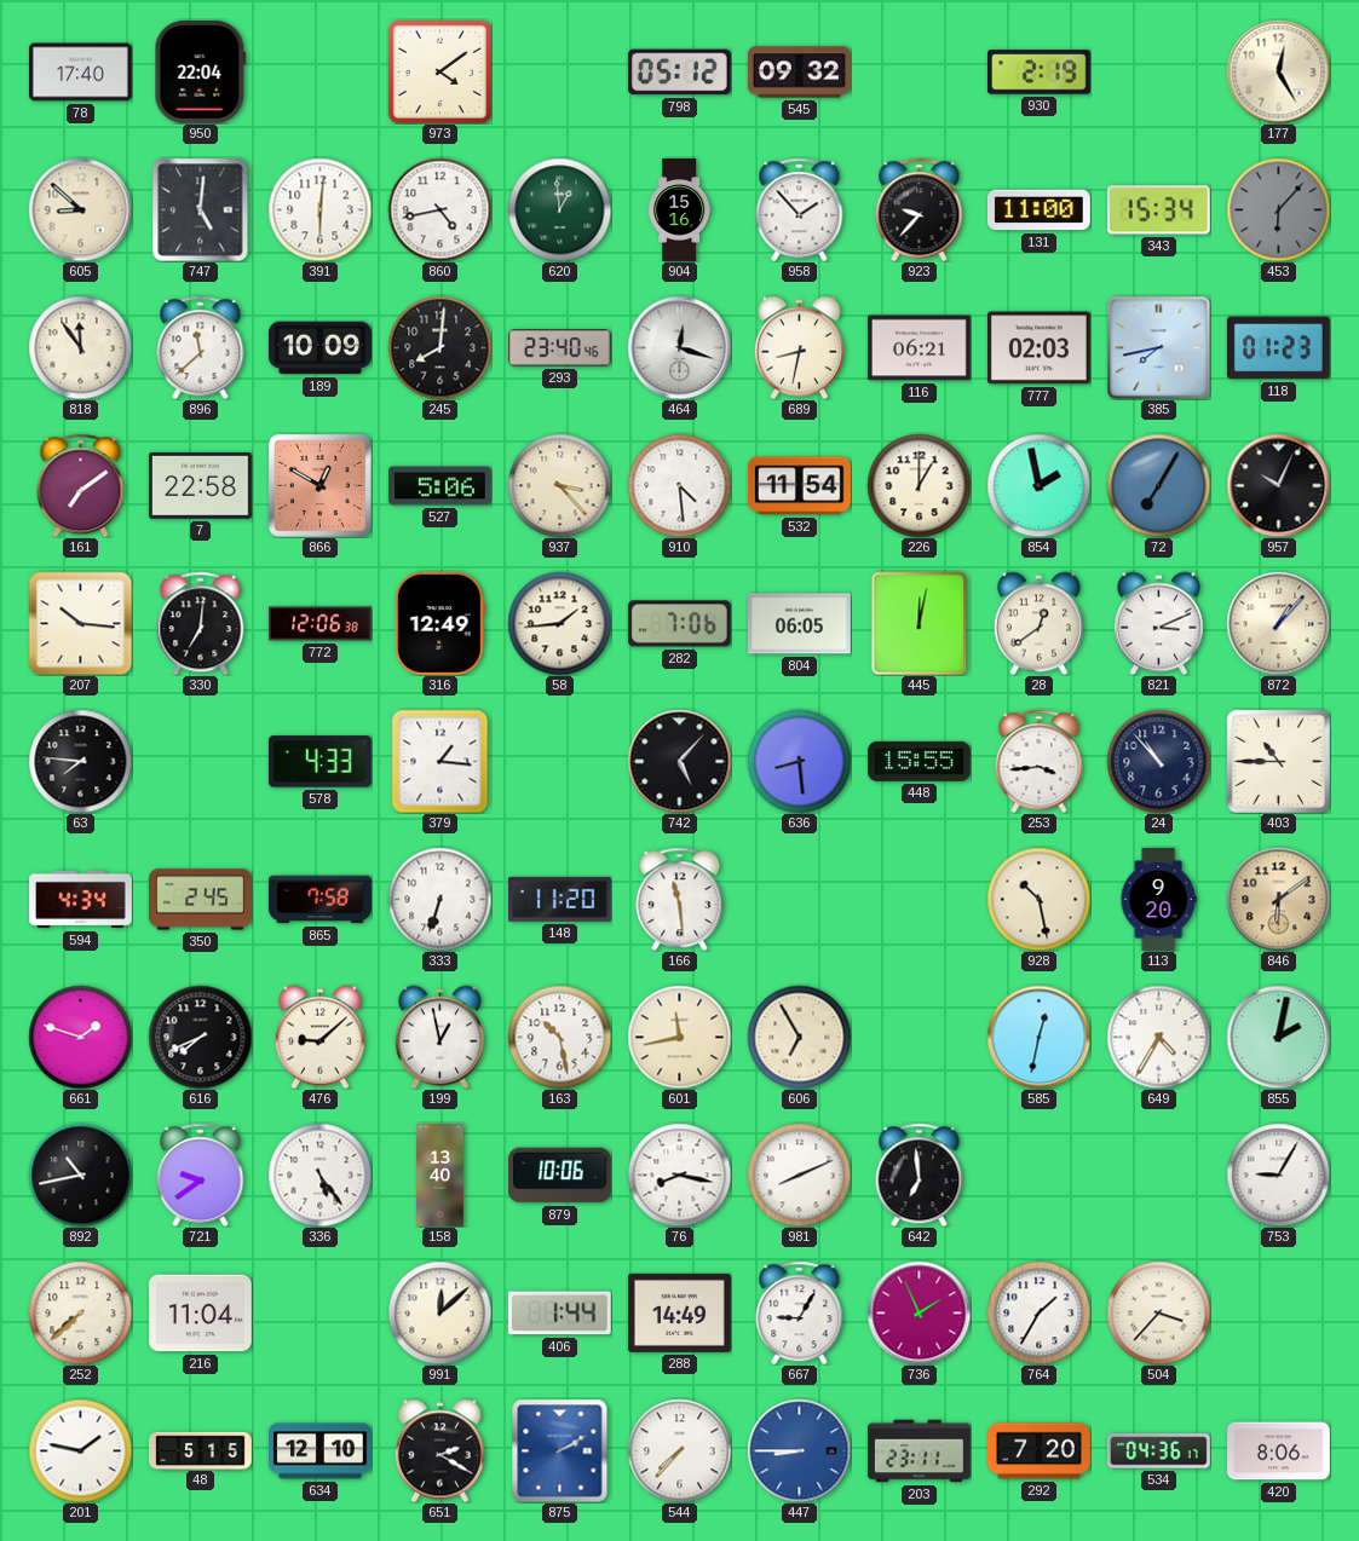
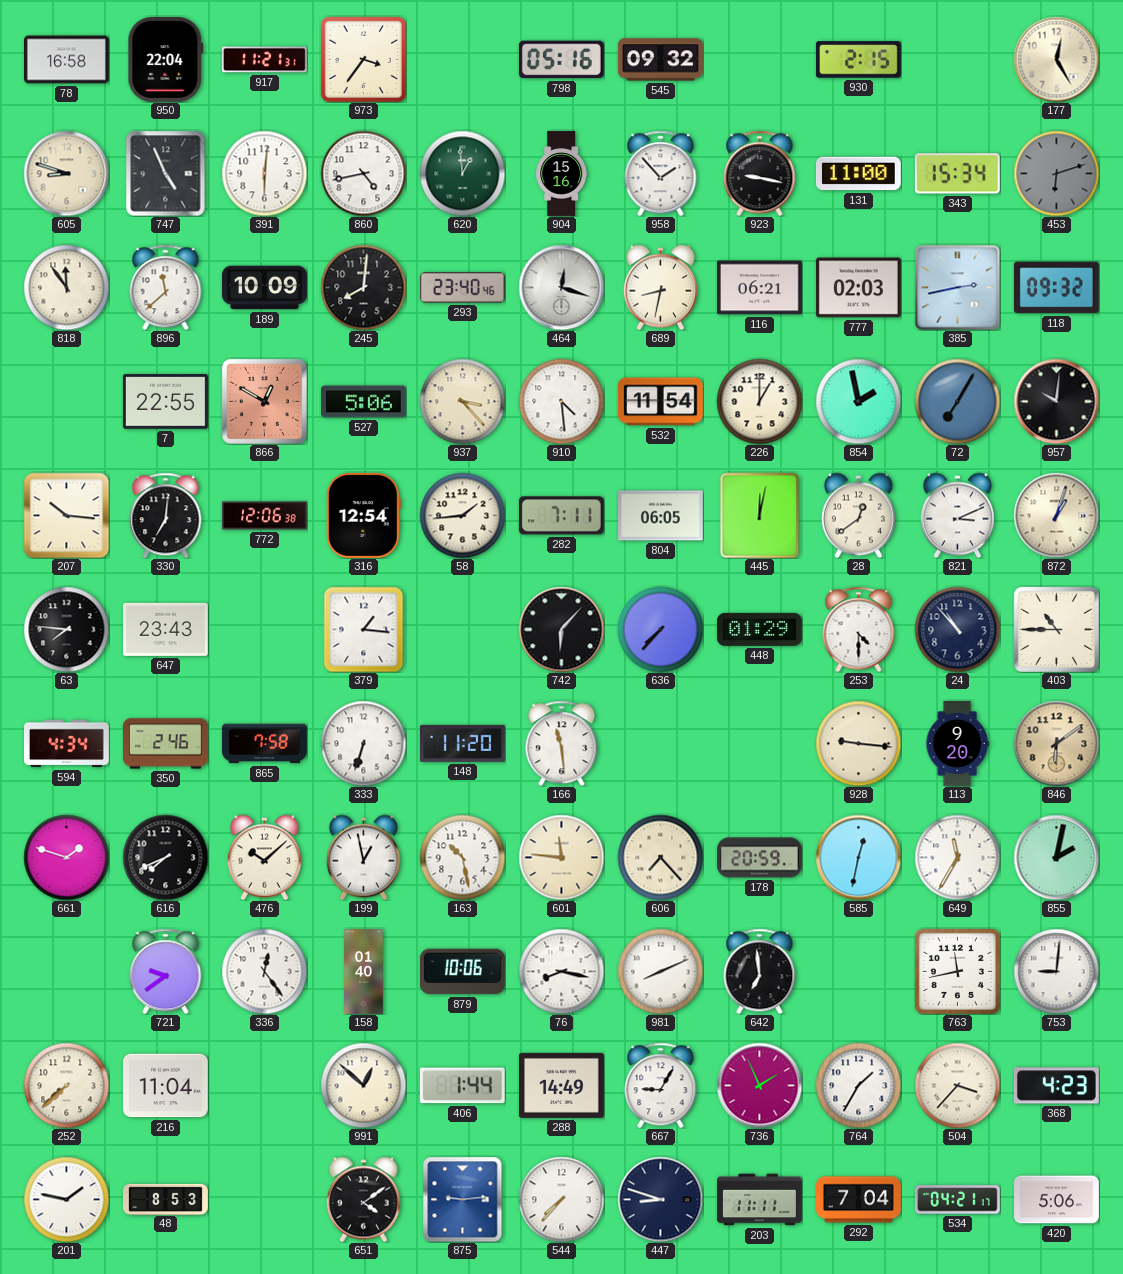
78: 17:40 -> 16:58 (67, 60)
917: none -> 11:21 (264, 60)
973: 4:09 -> 3:36 (363, 59)
798: 05:12 -> 05:16 (561, 60)
930: 2:19 -> 2:15 (858, 60)
605: 8:52 -> 8:48 (66, 173)
747: 5:01 -> 4:56 (166, 173)
923: 9:37 -> 9:17 (760, 173)
453: 6:07 -> 6:12 (1056, 173)
385: 7:43 -> 2:43 (957, 287)
118: 01:23 -> 09:32 (1056, 288)
161: 7:09 -> none (81, 485)
7: 22:58 -> 22:55 (165, 402)
957: 10:04 -> 10:01 (1056, 401)
316: 12:49 -> 12:54 (363, 515)
282: 7:06 -> 7:11 (561, 516)
872: 1:07 -> 1:03 (1056, 515)
647: none -> 23:43 (165, 629)
578: 4:33 -> none (319, 762)
742: 5:07 -> 6:07 (561, 629)
636: 8:29 -> 7:37 (660, 629)
448: 15:55 -> 01:29 (760, 629)
253: 3:44 -> 4:30 (859, 629)
350: 2:45 -> 2:46 (166, 744)
928: 10:28 -> 9:16 (858, 743)
476: 9:08 -> 10:08 (264, 857)
601: 11:43 -> 11:46 (561, 857)
606: 6:55 -> 7:23 (660, 857)
178: none -> 20:59 (760, 858)
649: 4:35 -> 11:35 (957, 857)
892: 10:43 -> none (80, 1174)
336: 5:24 -> 12:24 (264, 971)
158: 13:40 -> 01:40 (364, 972)
763: none -> 11:43 (957, 971)
753: 9:05 -> 9:01 (1056, 971)
991: 12:08 -> 12:52 (363, 1085)
368: none -> 4:23 (1056, 1086)
48: 5:15 -> 8:53 (166, 1199)
634: 12:10 -> none (321, 1451)
651: 2:20 -> 4:09 (363, 1199)
875: 2:10 -> 9:14 (463, 1199)
447: 8:45 -> 8:48 (660, 1199)
447 dial: blue -> navy (660, 1199)
203: 23:11 -> 11:11 (760, 1200)
292: 7:20 -> 7:04 (859, 1200)
534: 04:36 -> 04:21 (958, 1200)
420: 8:06 -> 5:06 (1057, 1200)
